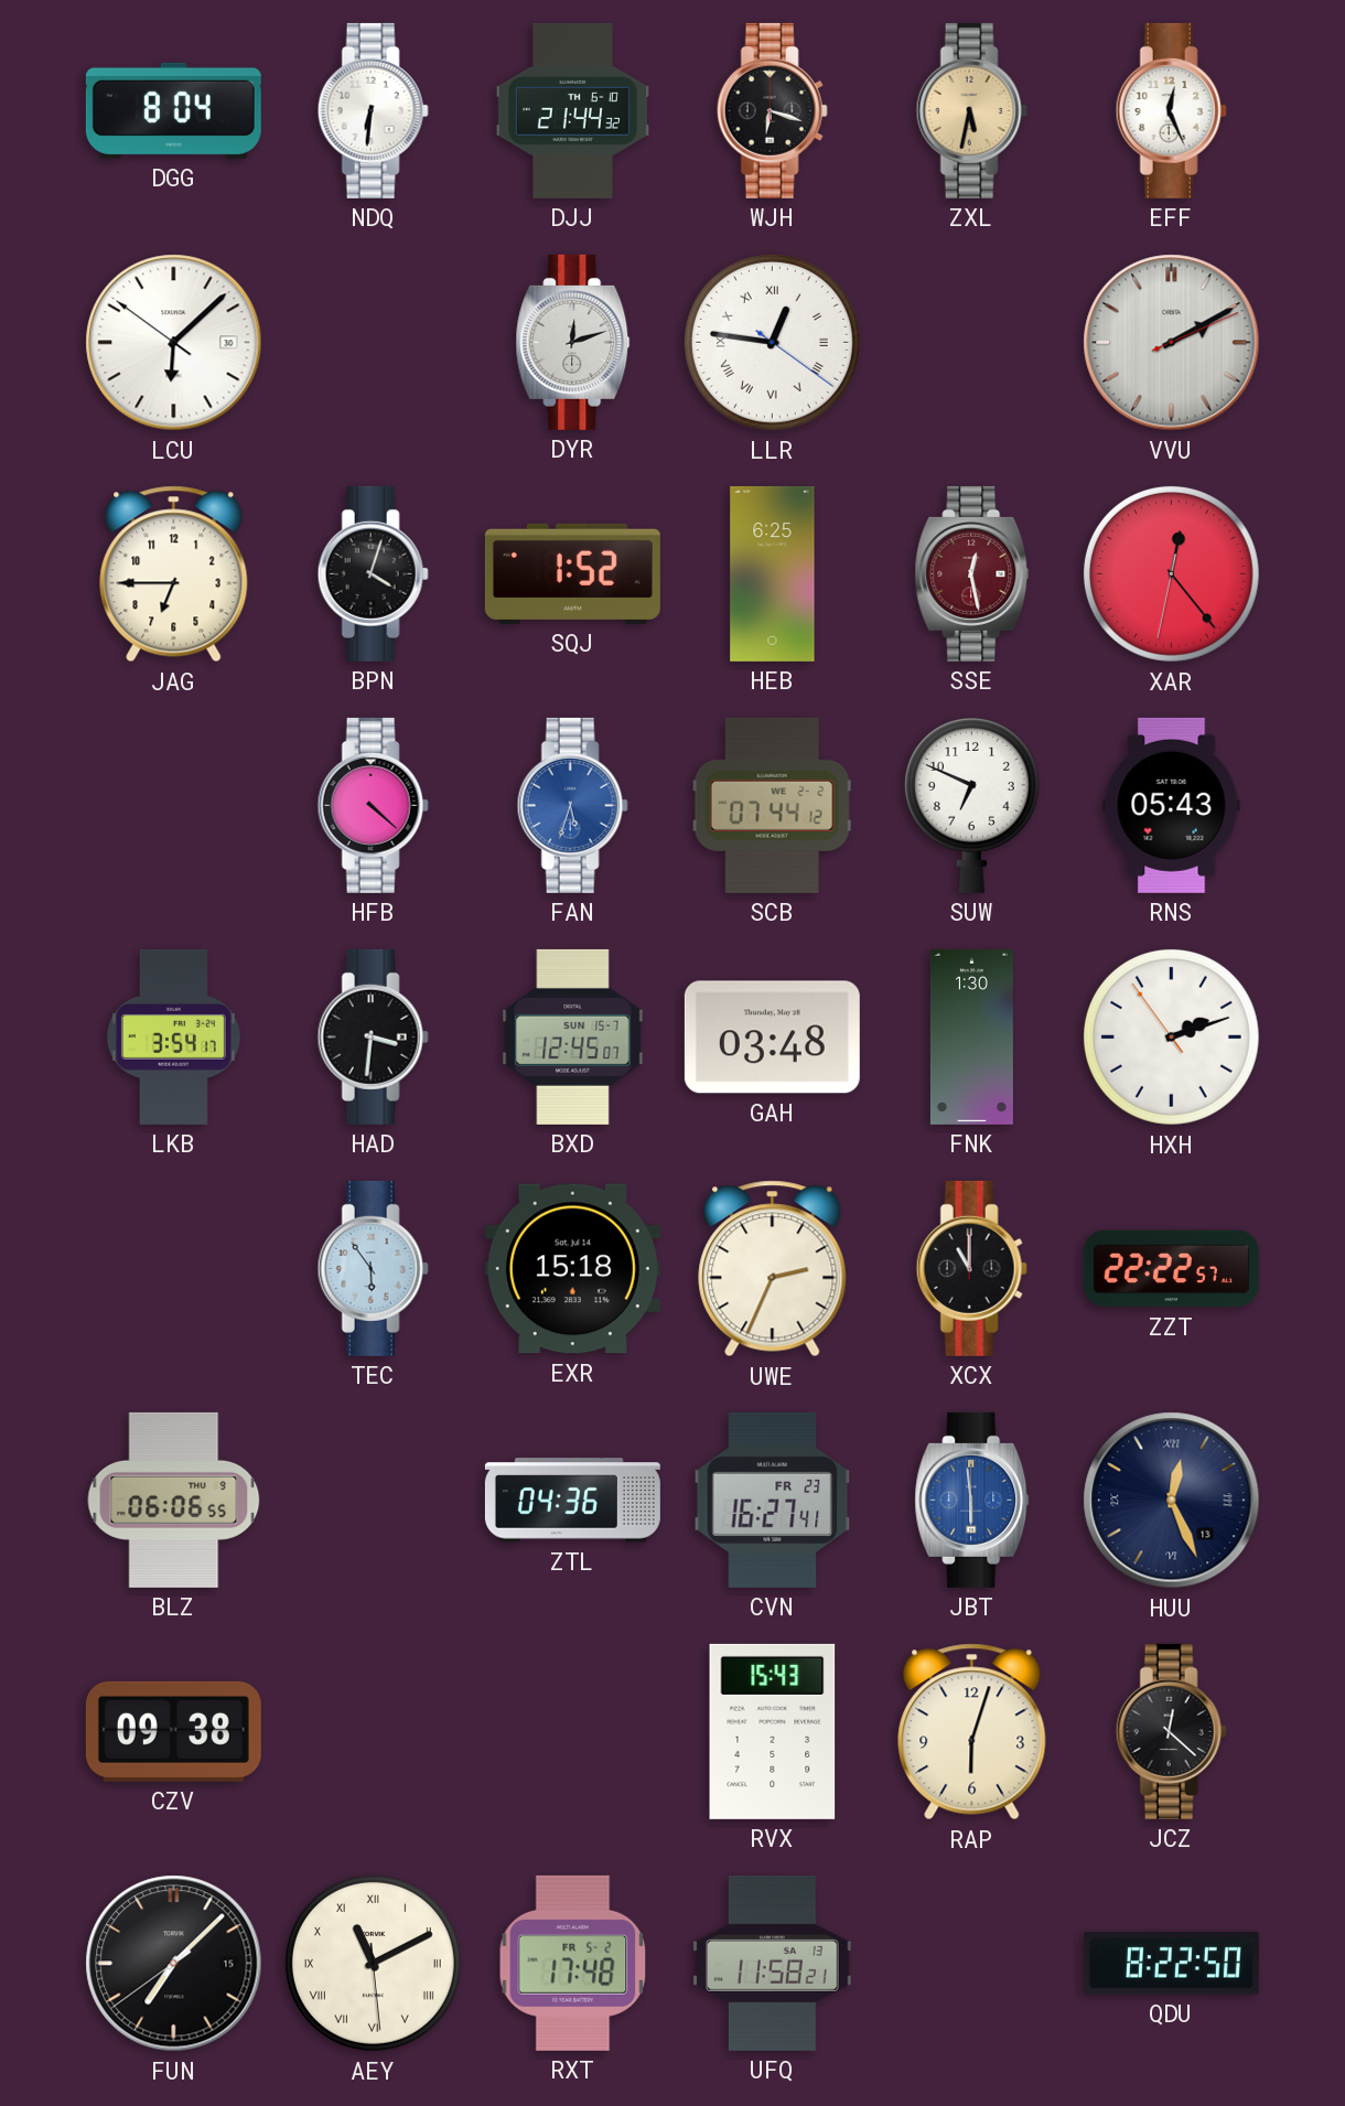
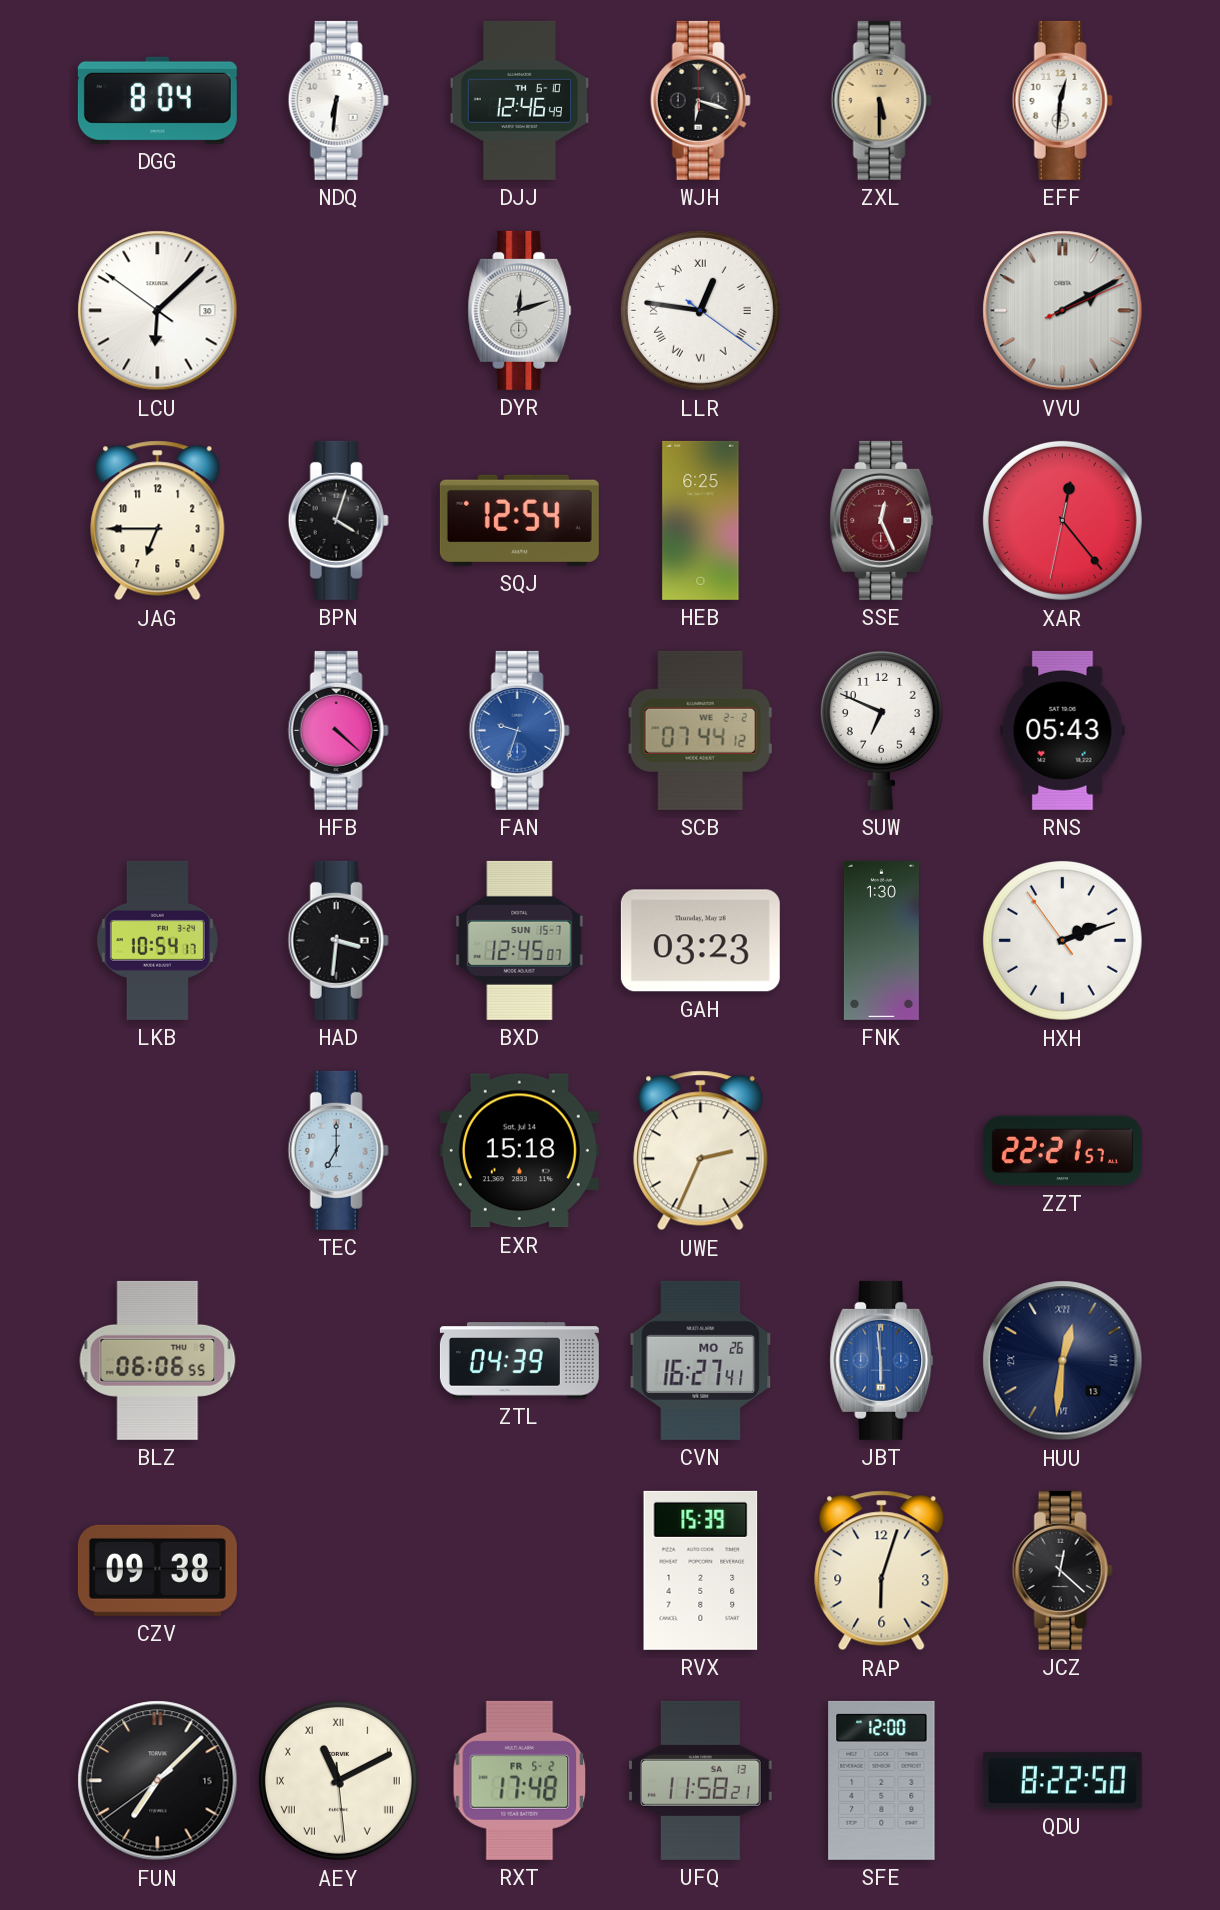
DJJ: 21:44 -> 12:46 (519, 100)
ZXL: 5:32 -> 5:30 (881, 100)
EFF: 12:26 -> 12:31 (1062, 100)
SQJ: 1:52 -> 12:54 (519, 520)
SSE: 12:28 -> 12:26 (882, 520)
FAN: 5:33 -> 9:33 (519, 730)
LKB: 3:54 -> 10:54 (157, 940)
GAH: 03:48 -> 03:23 (700, 941)
TEC: 5:54 -> 7:00 (338, 1150)
XCX: 11:00 -> none (971, 1268)
ZZT: 22:22 -> 22:21 (1062, 1151)
ZTL: 04:36 -> 04:39 (519, 1361)
CVN date: FR 23 -> MO 26 (701, 1360)
HUU: 12:26 -> 12:31 (1063, 1361)
RVX: 15:43 -> 15:39 (701, 1570)
SFE: none -> 12:00 (882, 1780)
